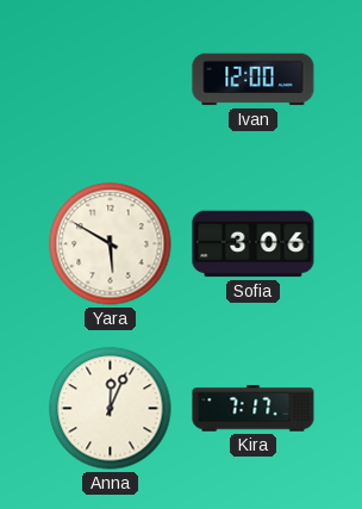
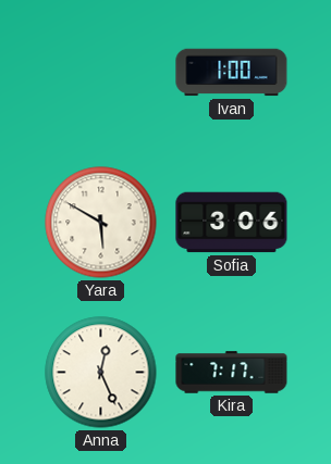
Ivan: 12:00 -> 1:00 (232, 73)
Anna: 12:04 -> 12:26 (101, 373)
